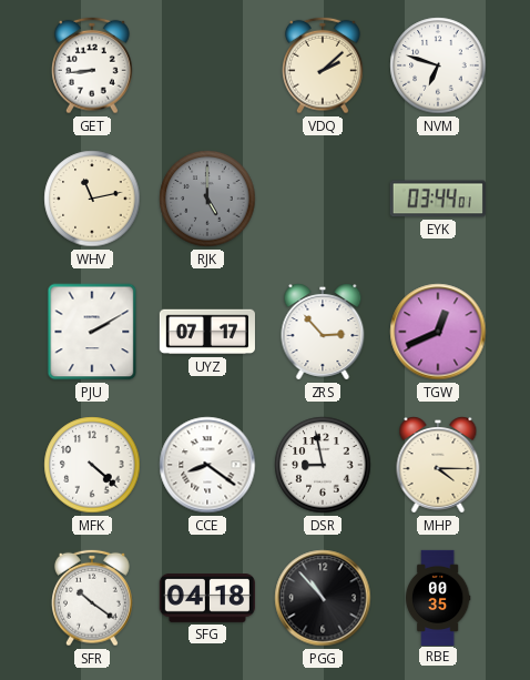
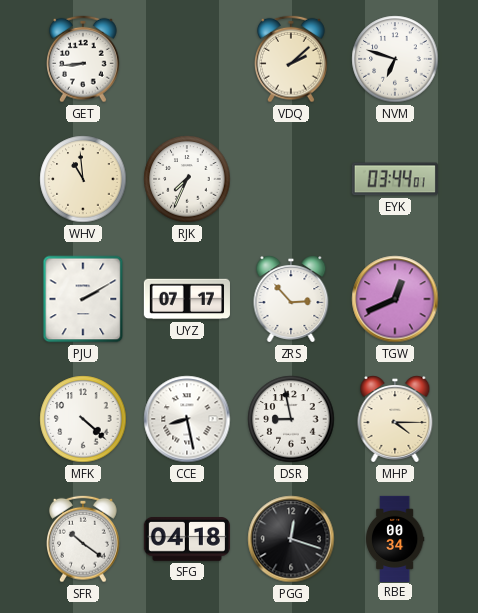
WHV: 11:13 -> 10:59 (83, 179)
RJK: 5:00 -> 7:34 (187, 179)
RJK dial: grey -> white (187, 179)
CCE: 8:21 -> 8:28 (187, 419)
PGG: 10:53 -> 12:18 (291, 539)
RBE: 00:35 -> 00:34 (395, 538)
